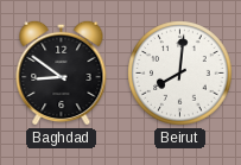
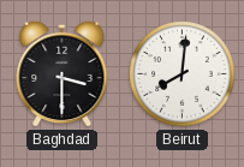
Baghdad: 8:51 -> 3:30 (63, 73)
